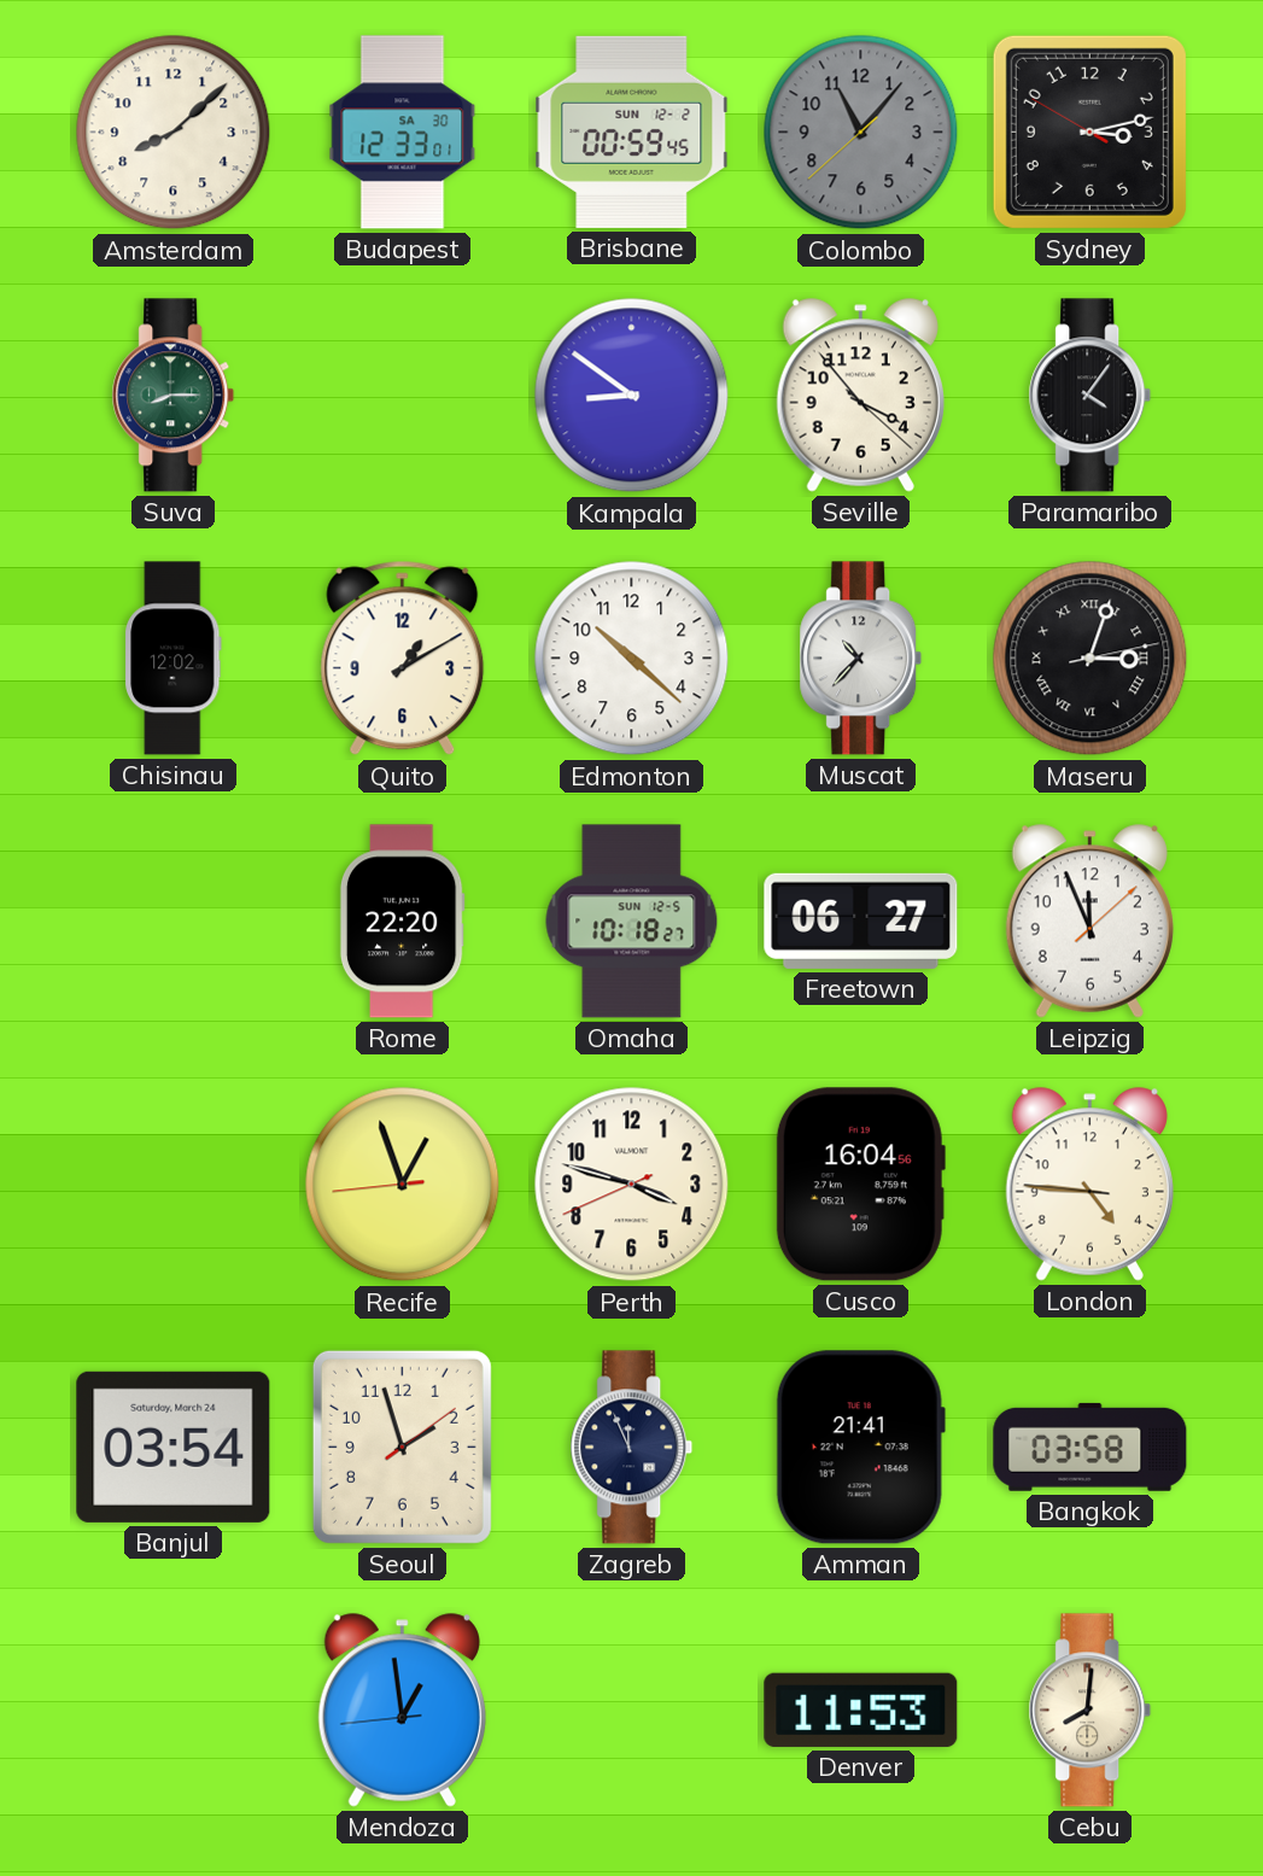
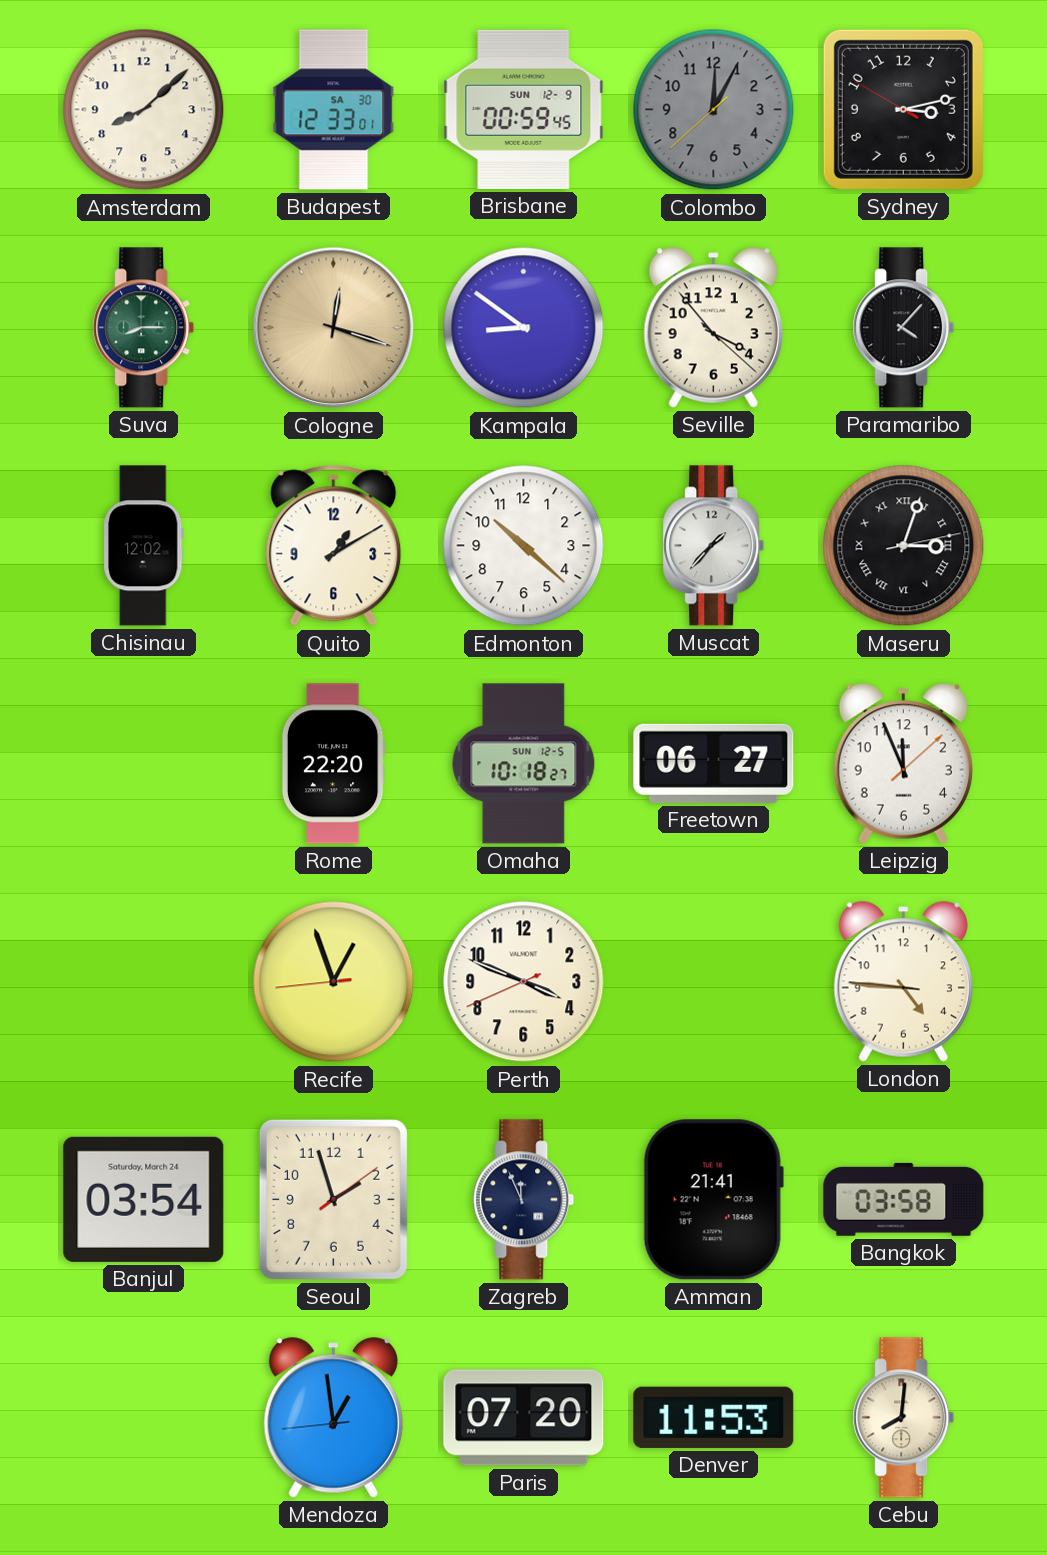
Brisbane date: SUN 12-2 -> SUN 12-9 (524, 109)
Colombo: 11:06 -> 12:04 (714, 110)
Cologne: none -> 12:18 (334, 328)
Paramaribo: 4:06 -> 4:07 (904, 328)
Muscat: 10:37 -> 1:37 (714, 546)
Perth: 3:47 -> 3:48 (524, 982)
Cusco: 16:04 -> none (860, 1185)
Paris: none -> 07:20 (524, 1418)
